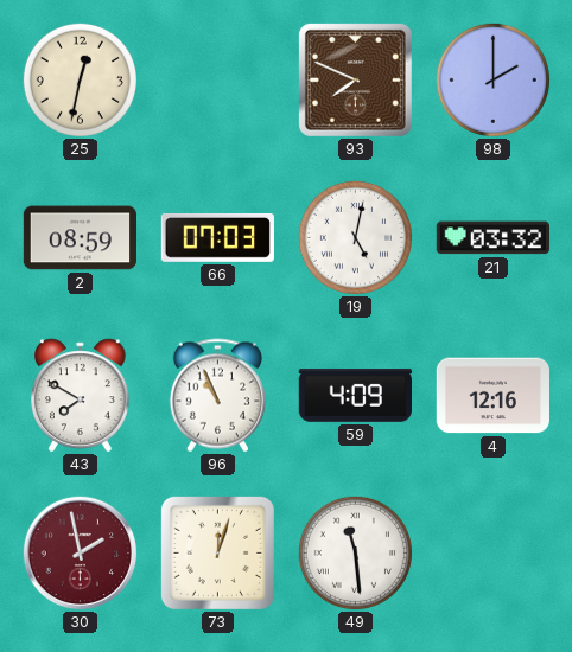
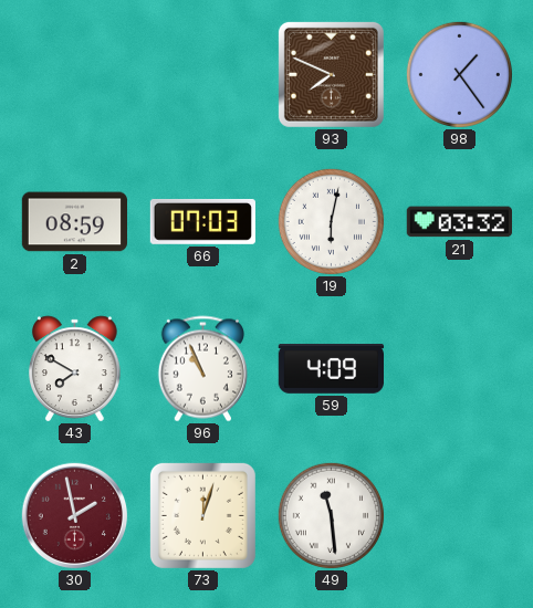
25: 12:32 -> none (80, 79)
98: 2:00 -> 1:24 (459, 74)
19: 5:02 -> 6:02 (331, 221)
4: 12:16 -> none (492, 396)
